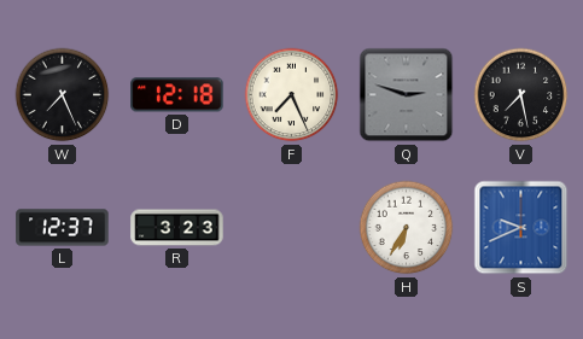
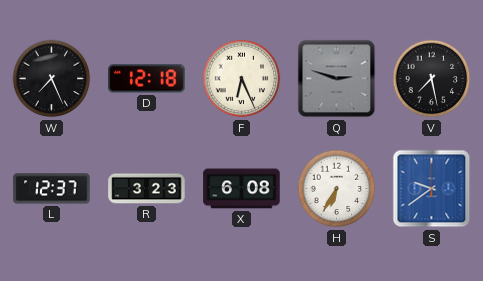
F: 7:26 -> 6:26 (242, 79)
X: none -> 6:08 (242, 189)
S: 9:41 -> 9:39 (432, 189)
